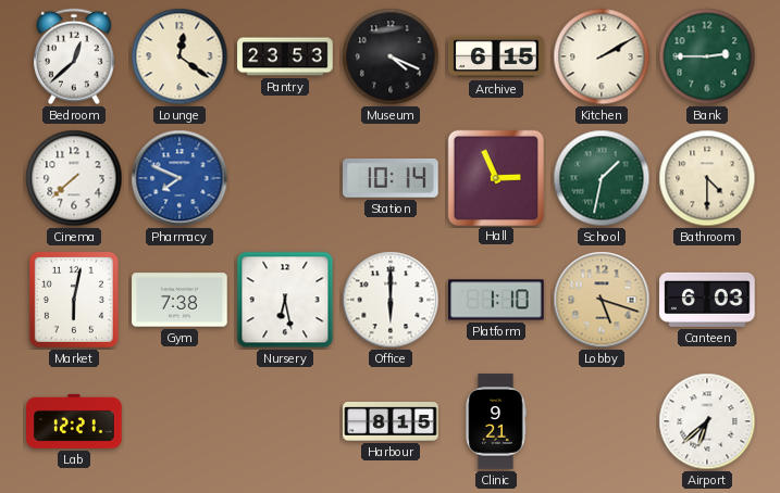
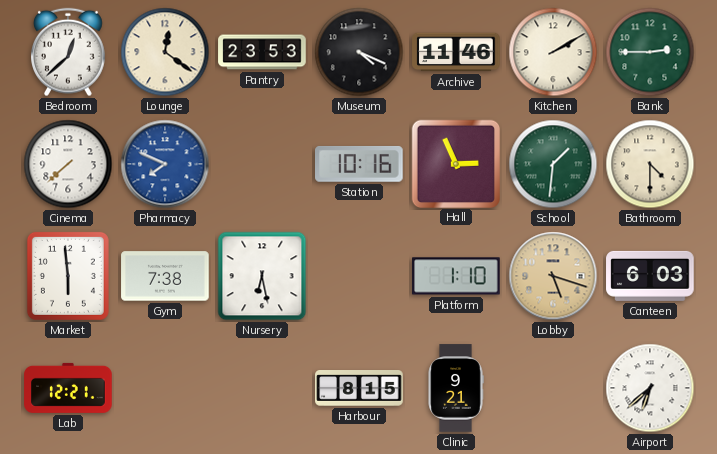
Archive: 6:15 -> 11:46 (456, 52)
Station: 10:14 -> 10:16 (360, 164)
School: 1:32 -> 1:31 (553, 164)
Market: 6:02 -> 5:59 (68, 276)
Office: 6:00 -> none (391, 300)
